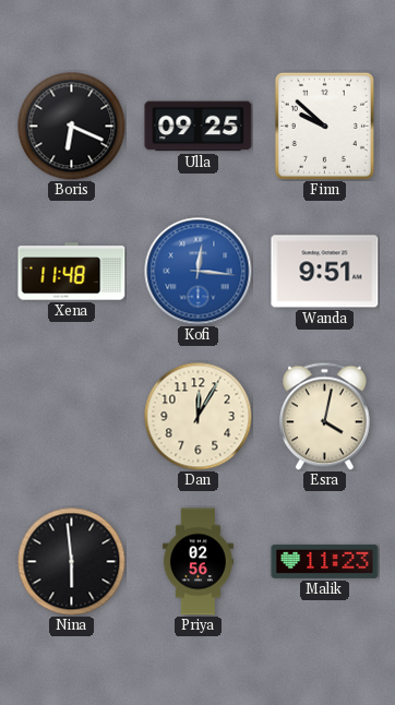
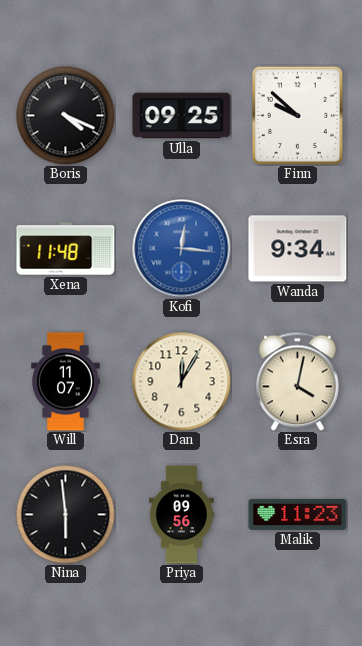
Boris: 6:19 -> 4:19 (66, 116)
Wanda: 9:51 -> 9:34 (298, 249)
Will: none -> 11:07 (66, 382)
Priya: 02:56 -> 09:56 (181, 515)
